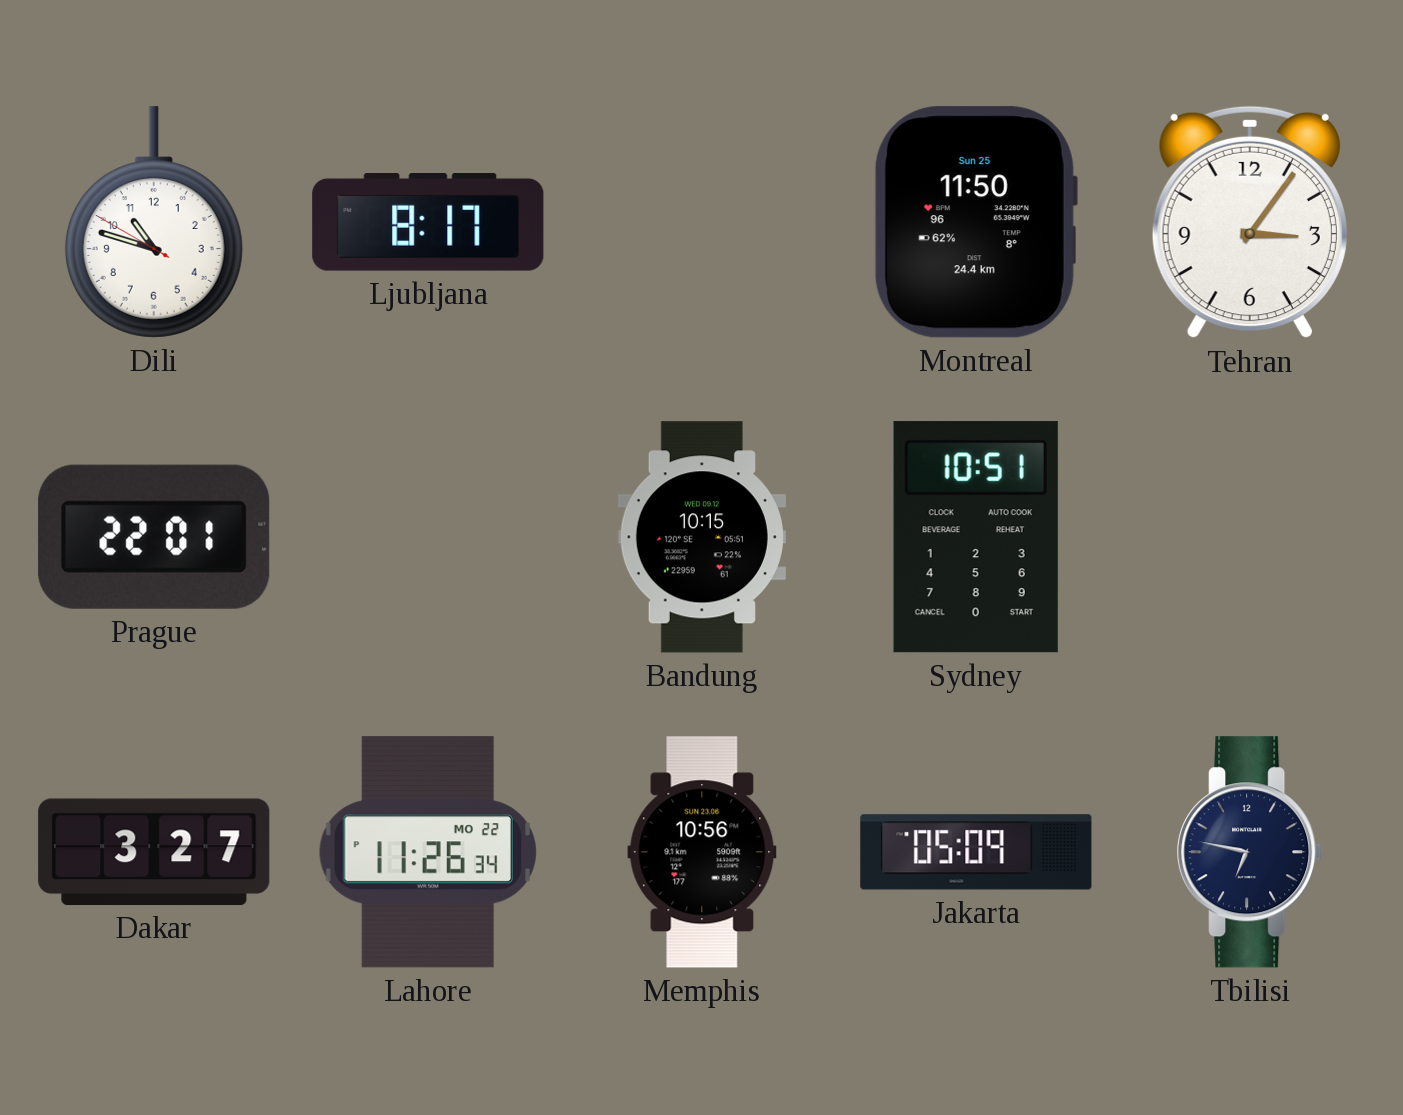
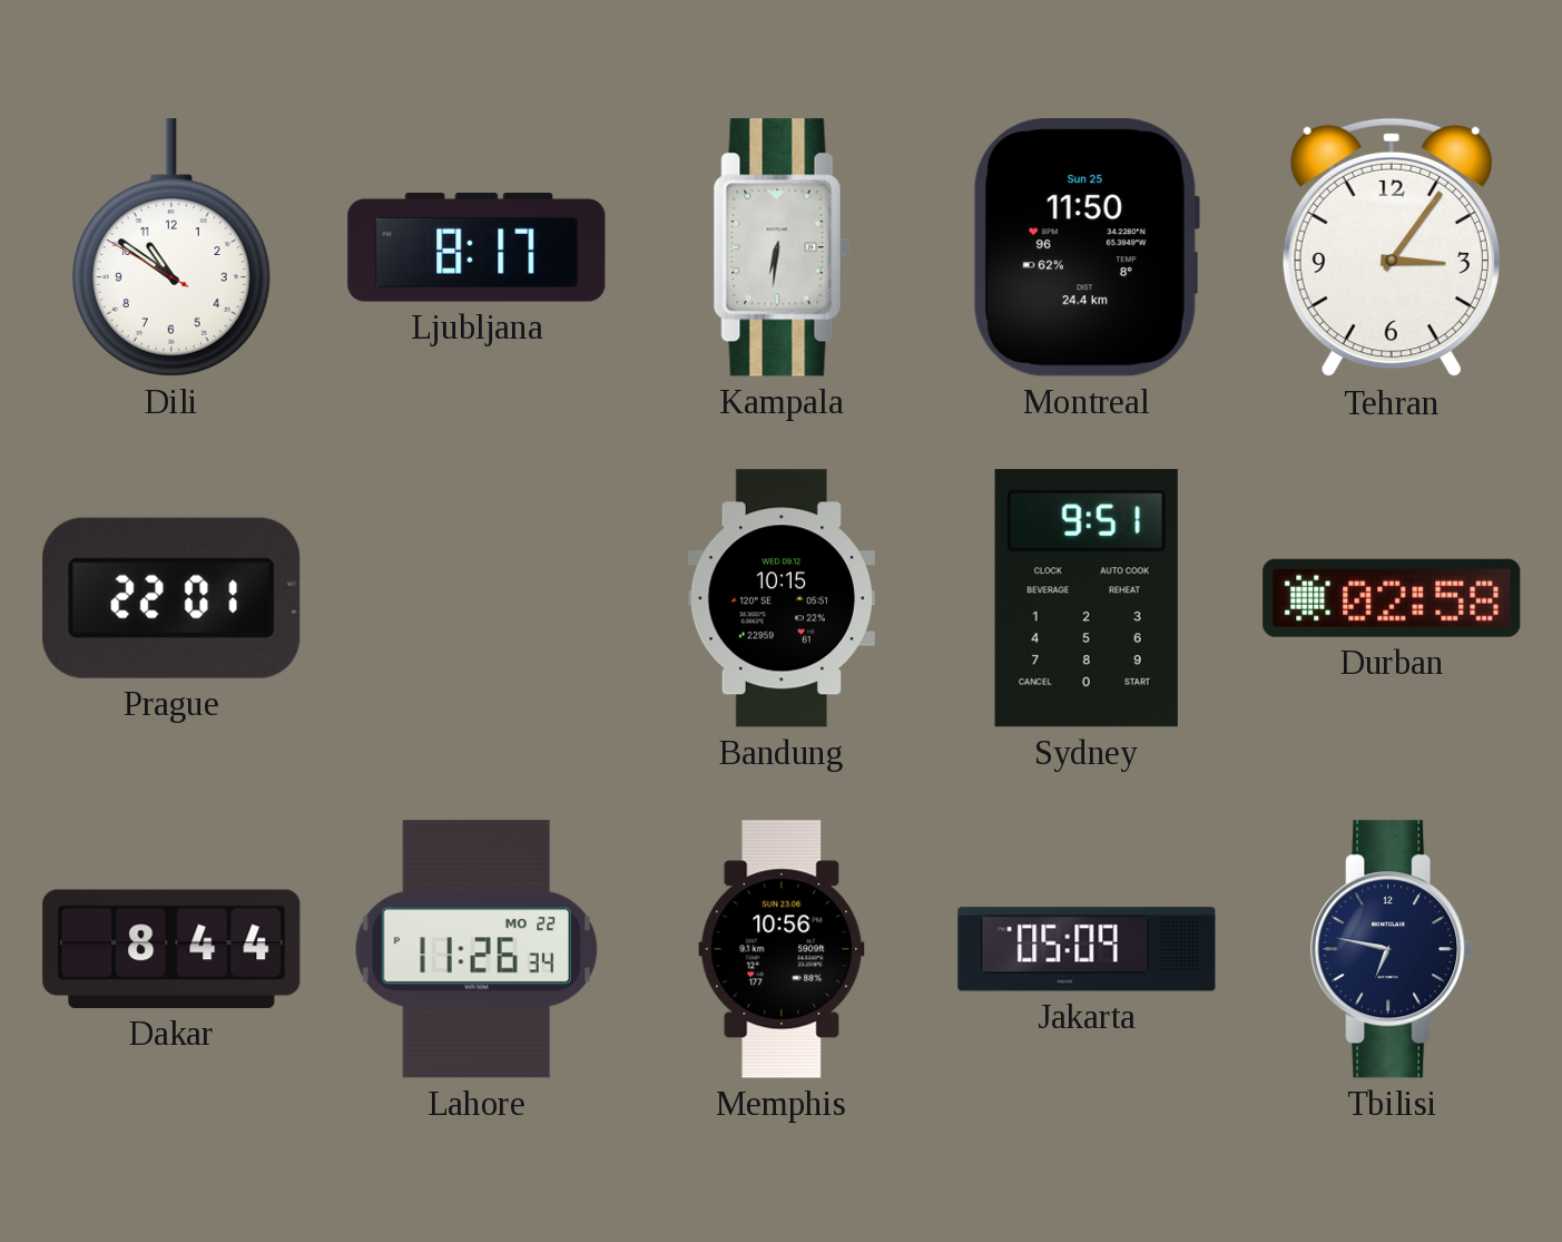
Dili: 10:47 -> 10:50 (171, 247)
Kampala: none -> 6:31 (782, 247)
Sydney: 10:51 -> 9:51 (1087, 598)
Durban: none -> 02:58 (1392, 598)
Dakar: 3:27 -> 8:44 (171, 949)
